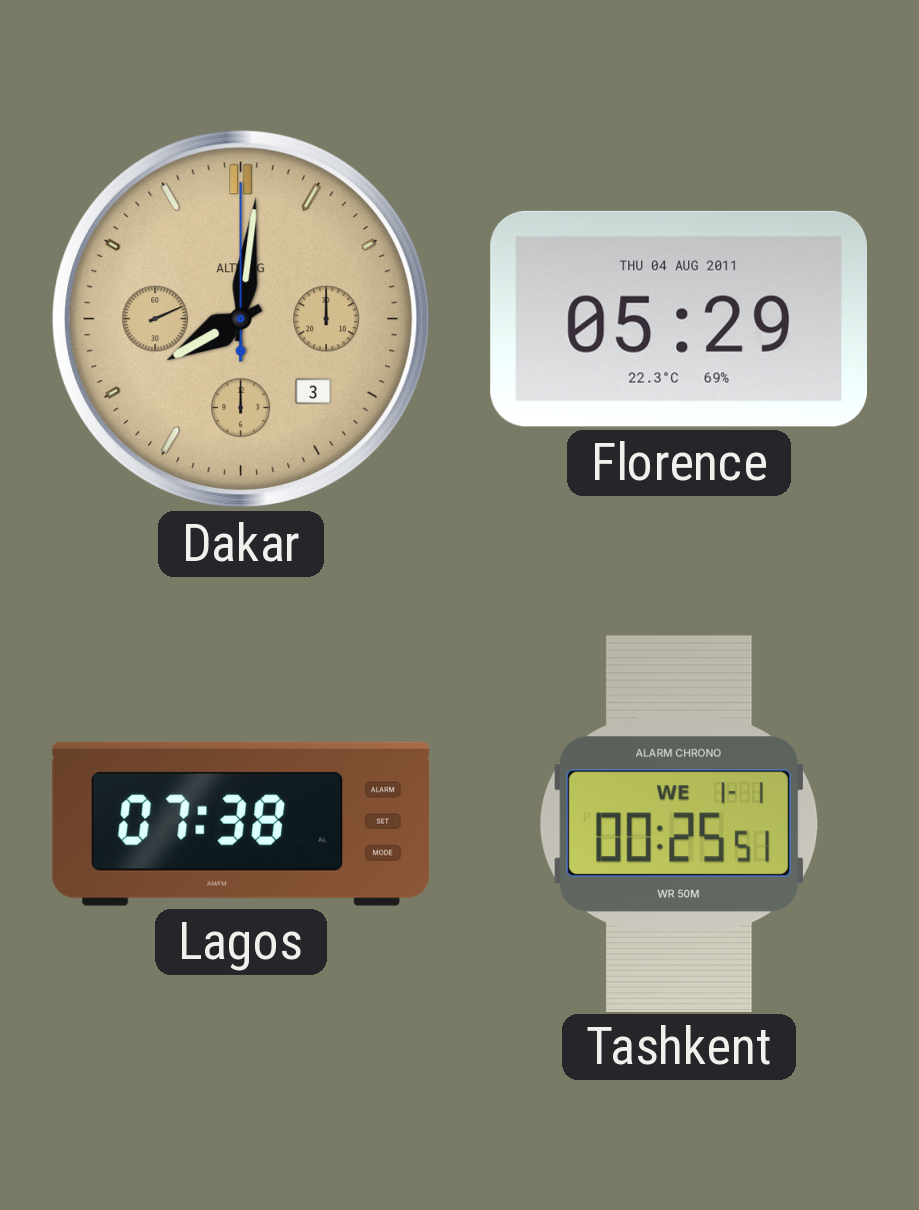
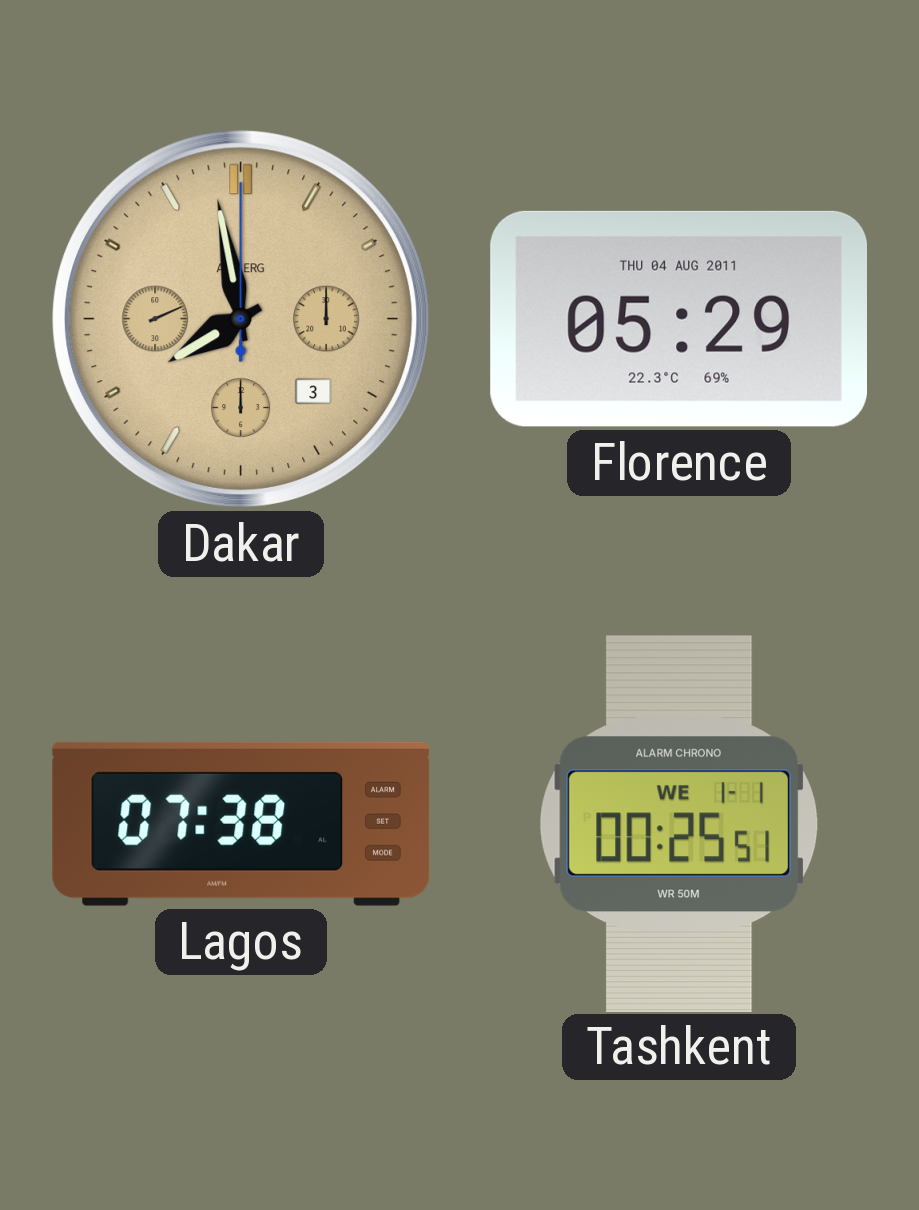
Dakar: 8:01 -> 7:58 (241, 319)
